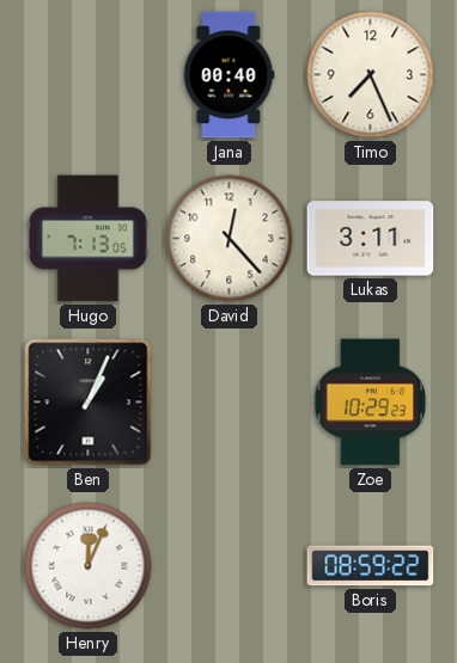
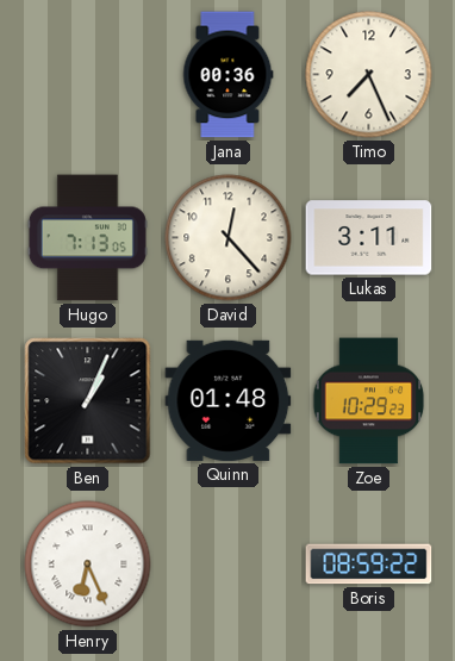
Jana: 00:40 -> 00:36 (227, 75)
Quinn: none -> 01:48 (229, 400)
Henry: 12:04 -> 6:26 (88, 565)
